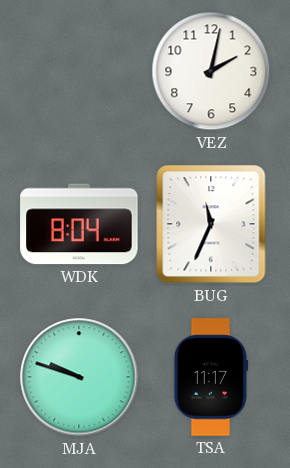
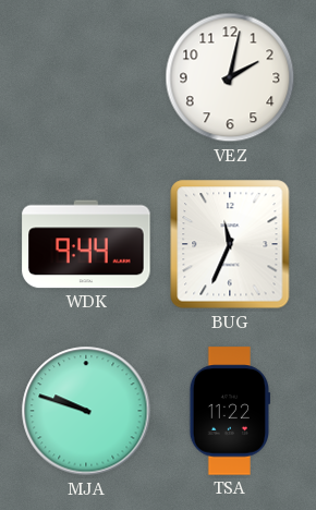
WDK: 8:04 -> 9:44 (86, 244)
TSA: 11:17 -> 11:22 (229, 411)
